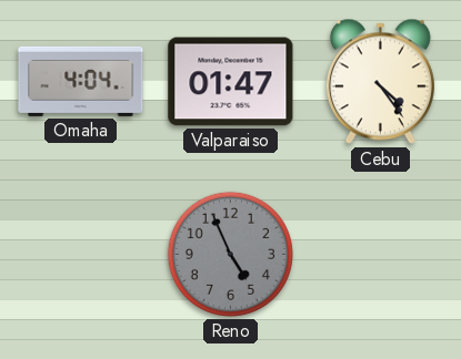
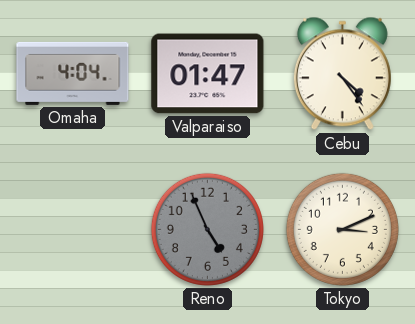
Tokyo: none -> 3:11 (342, 229)
